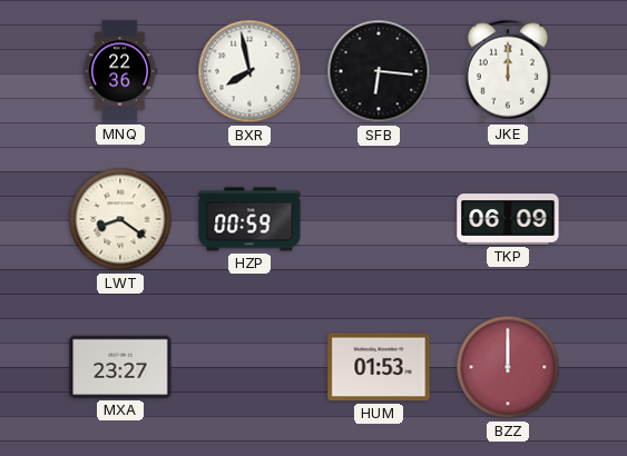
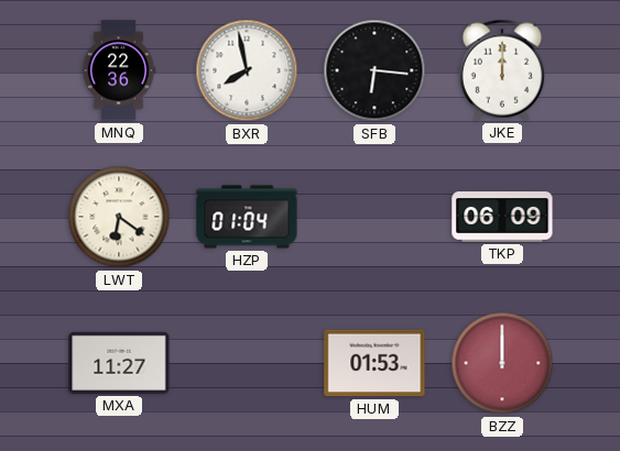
LWT: 8:21 -> 6:21 (119, 217)
HZP: 00:59 -> 01:04 (247, 217)
MXA: 23:27 -> 11:27 (119, 363)
